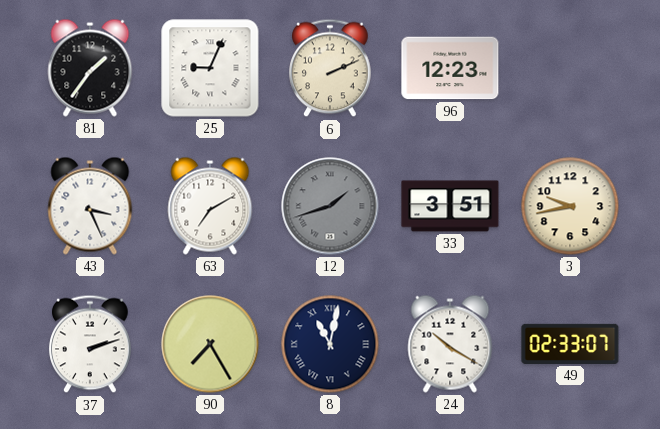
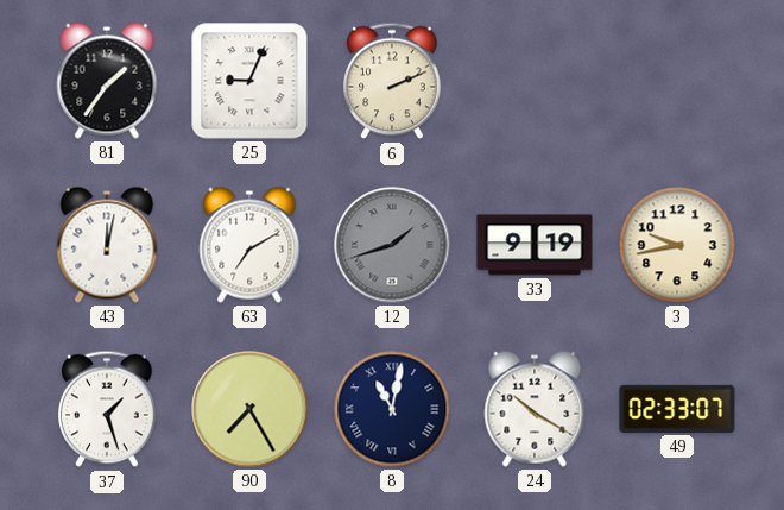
96: 12:23 -> none (450, 68)
43: 3:26 -> 12:02 (107, 245)
33: 3:51 -> 9:19 (535, 245)
37: 2:12 -> 1:27 (107, 409)
